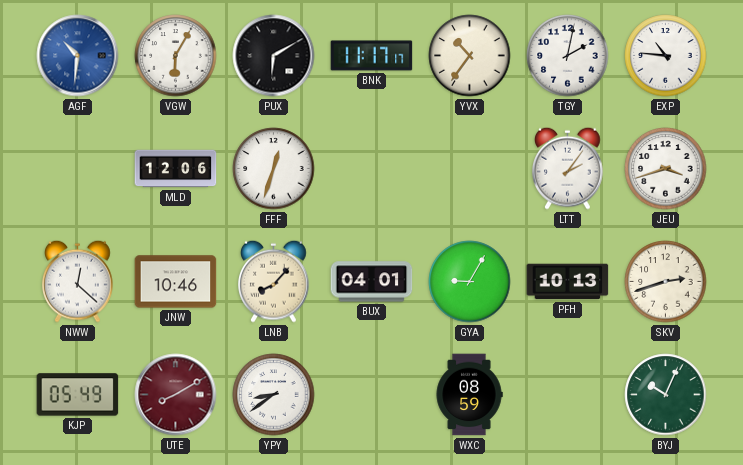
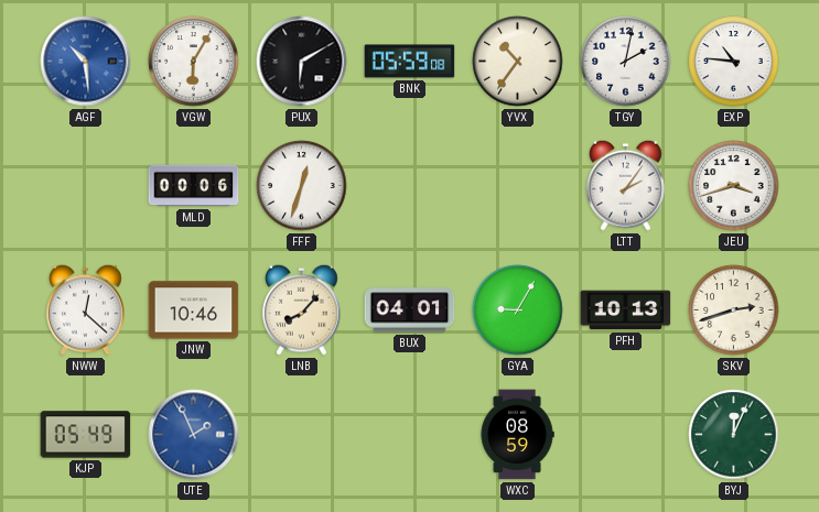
AGF: 10:31 -> 10:29 (86, 62)
BNK: 11:17 -> 05:59 (410, 62)
MLD: 12:06 -> 00:06 (194, 186)
UTE: 8:10 -> 1:56 (194, 435)
UTE dial: burgundy -> blue (194, 435)
YPY: 8:39 -> none (274, 395)
BYJ: 10:04 -> 12:04 (734, 435)
